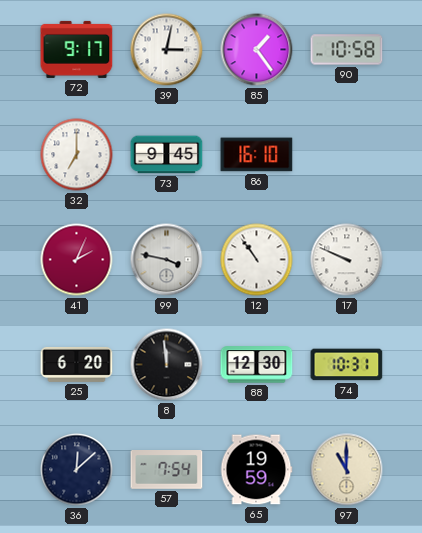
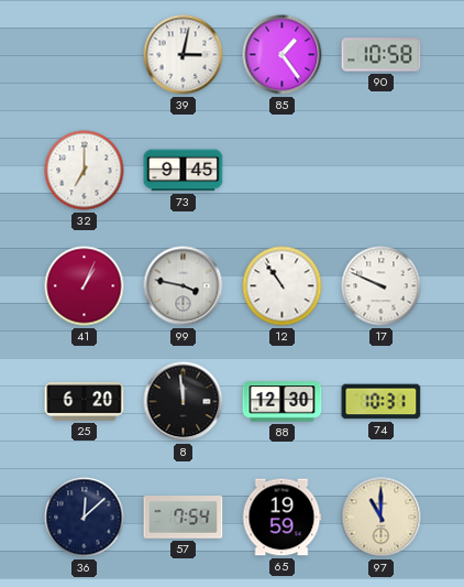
72: 9:17 -> none (77, 49)
86: 16:10 -> none (257, 155)
41: 2:04 -> 1:04 (85, 286)
